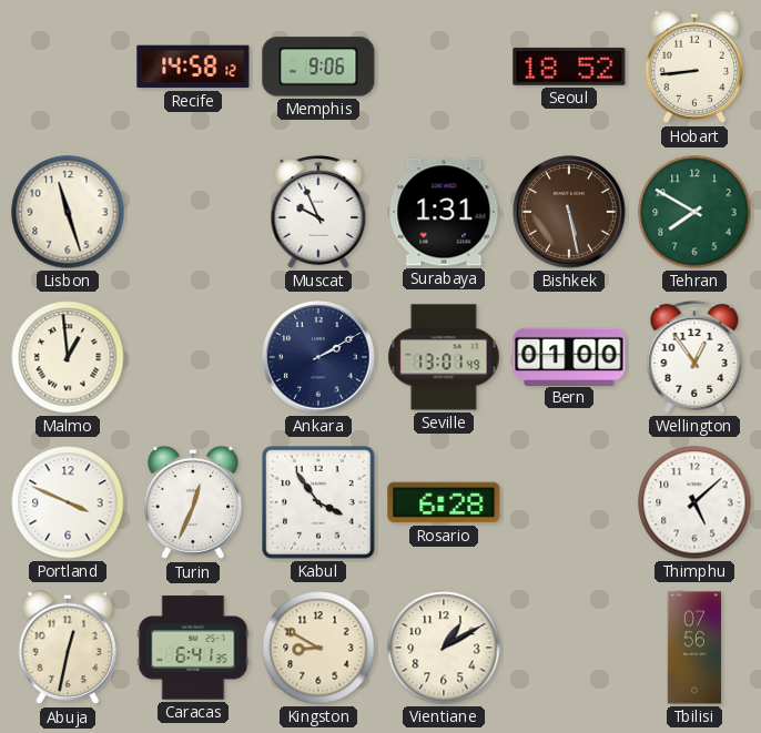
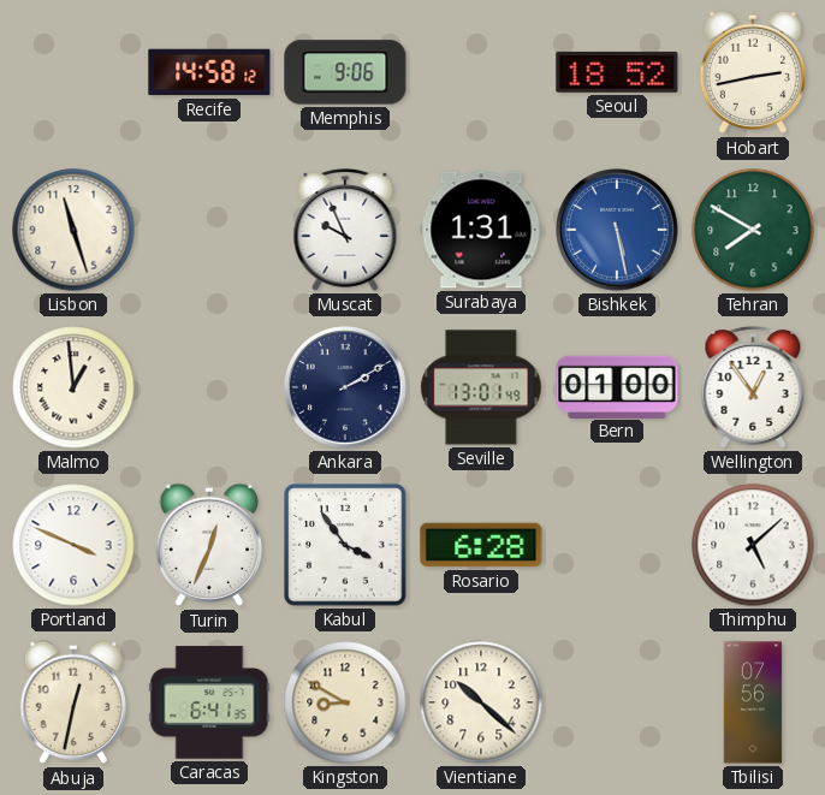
Hobart: 8:44 -> 2:43 (752, 72)
Bishkek dial: brown -> blue (617, 230)
Vientiane: 1:10 -> 10:22 (481, 702)
